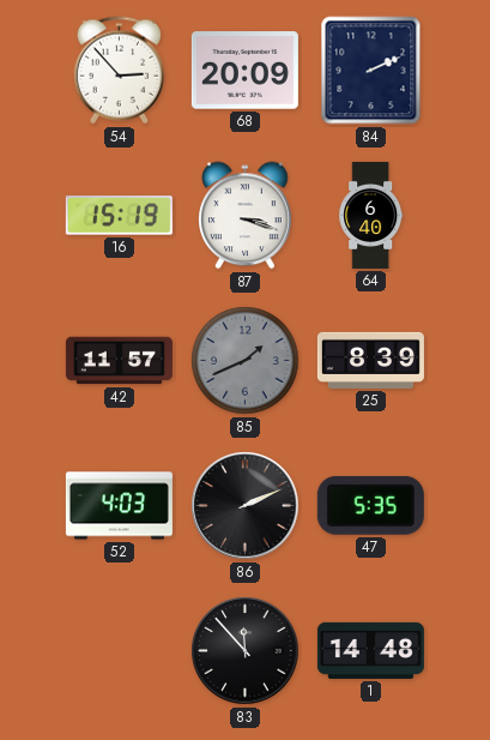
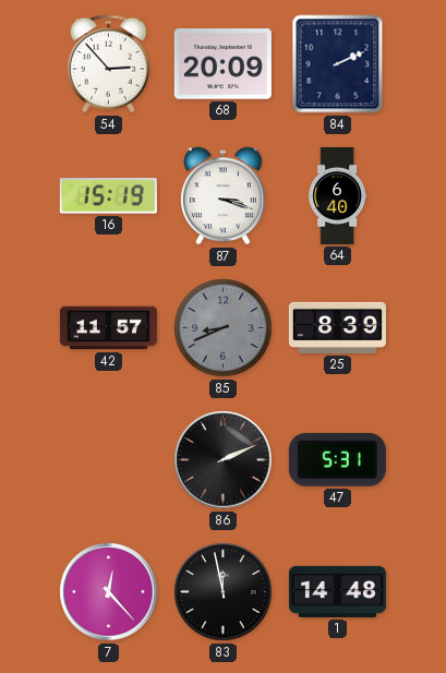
85: 1:41 -> 8:41 (224, 328)
52: 4:03 -> none (119, 506)
47: 5:35 -> 5:31 (337, 459)
7: none -> 12:23 (109, 592)
83: 11:53 -> 11:58 (224, 592)
